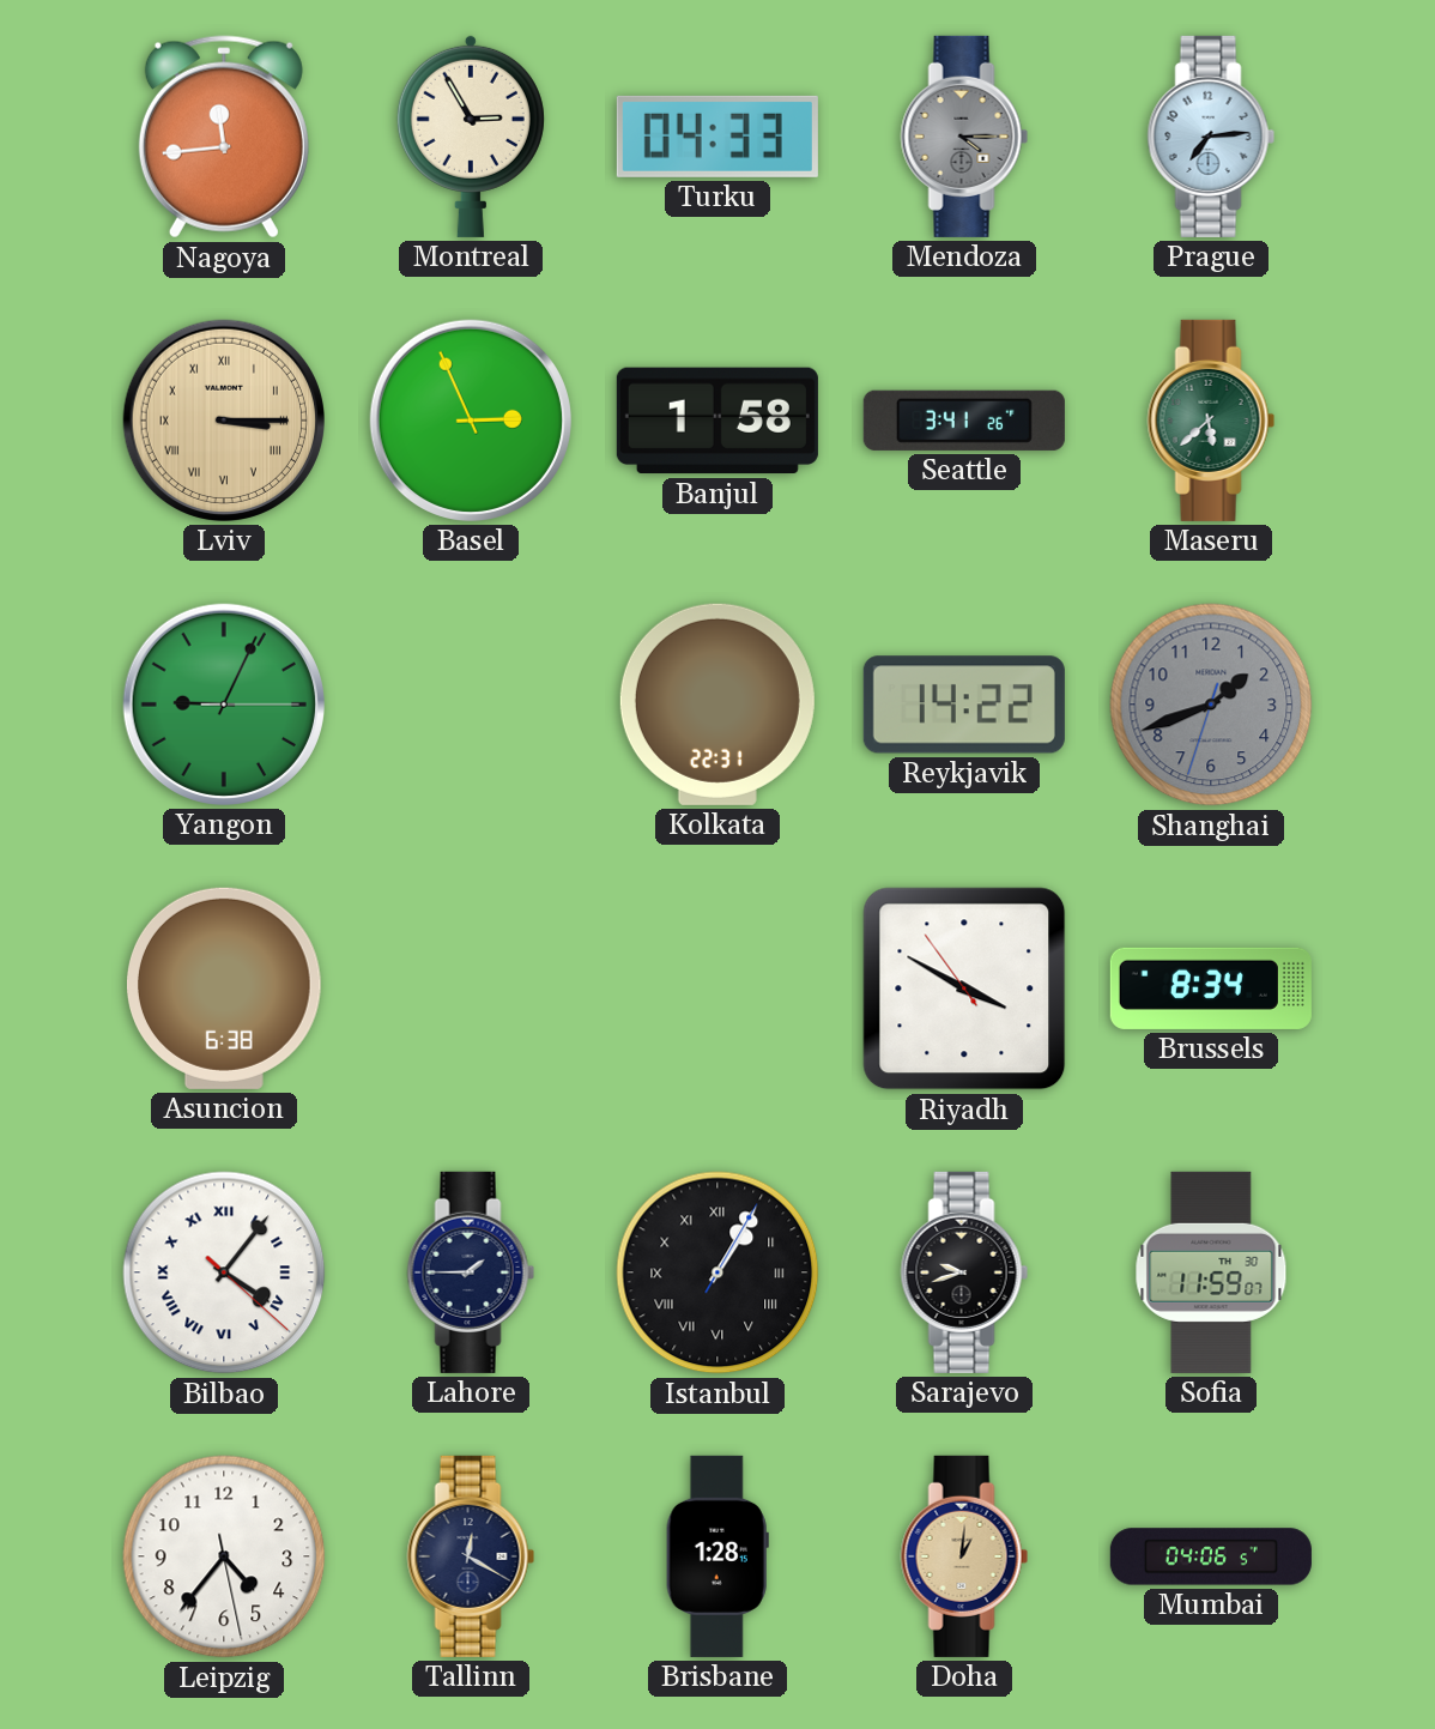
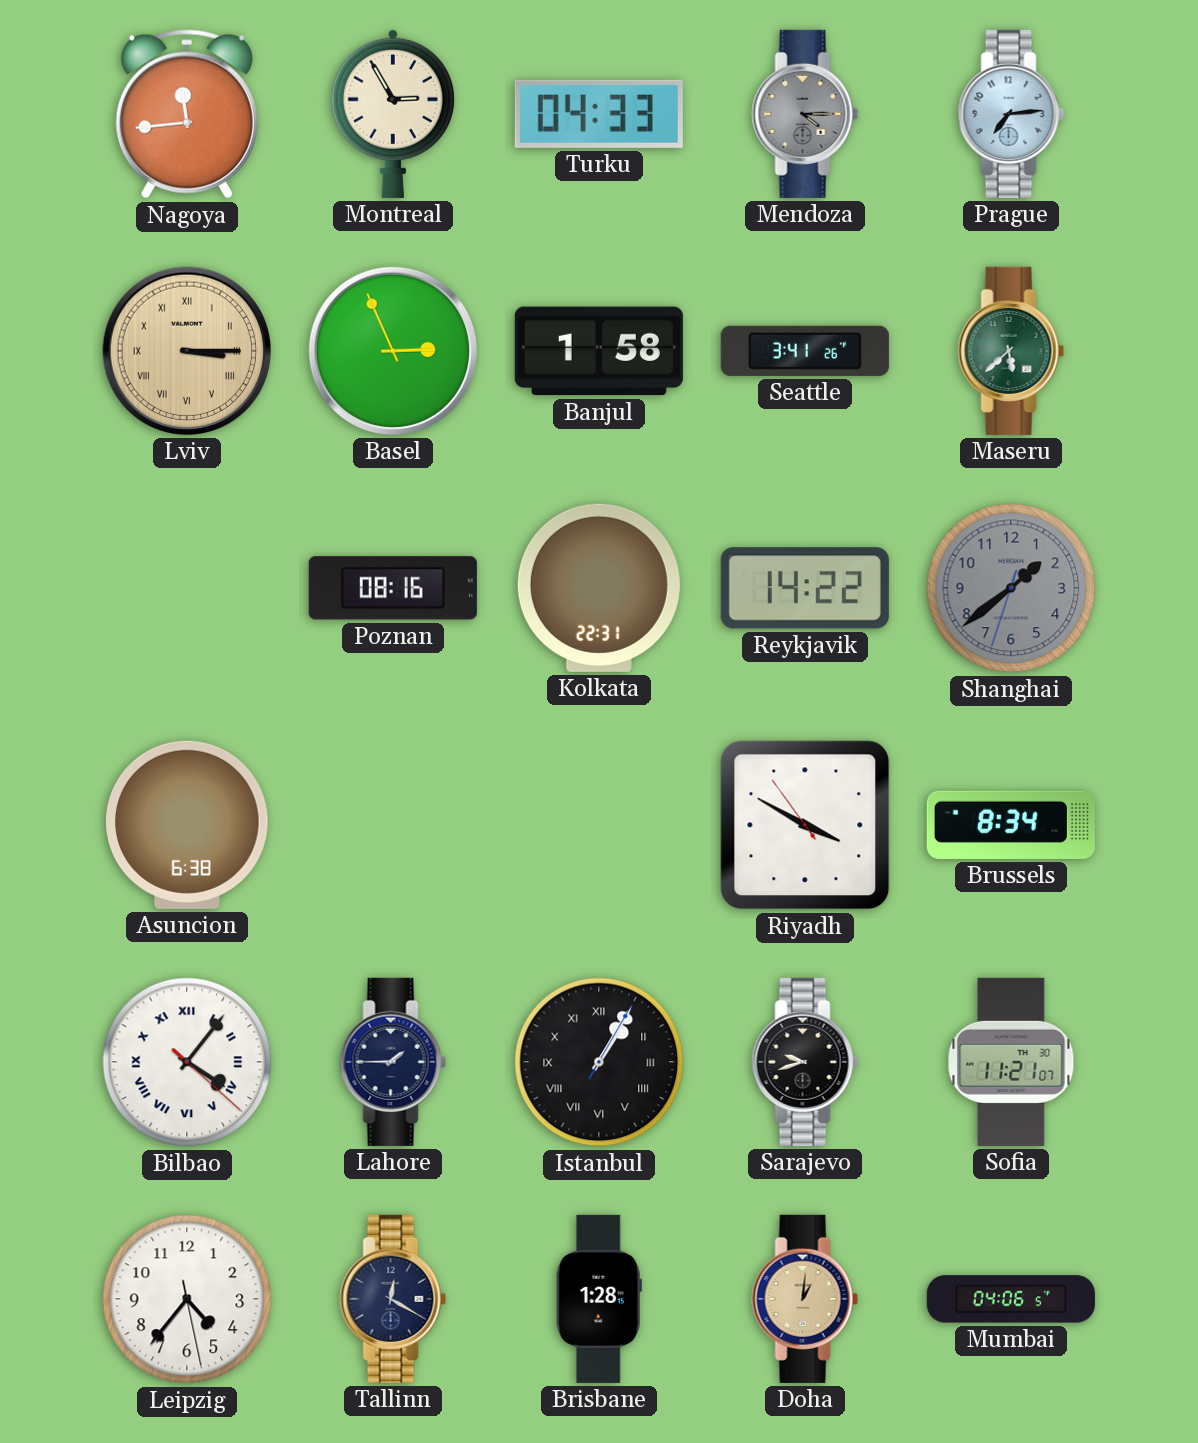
Yangon: 9:04 -> none (224, 705)
Poznan: none -> 08:16 (393, 588)
Shanghai: 1:41 -> 1:38 (1011, 588)
Sofia: 11:59 -> 11:21 (1011, 1062)
